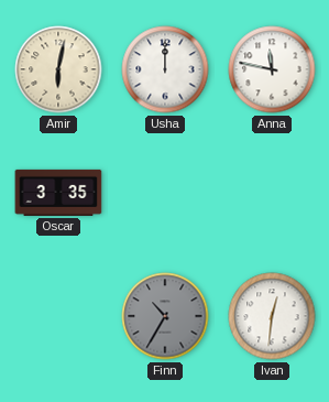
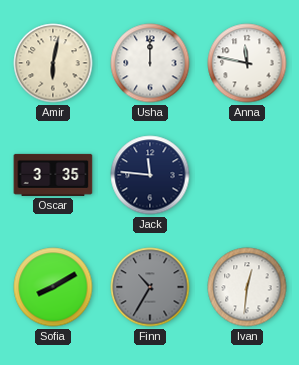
Jack: none -> 11:46 (150, 175)
Sofia: none -> 8:10 (53, 287)
